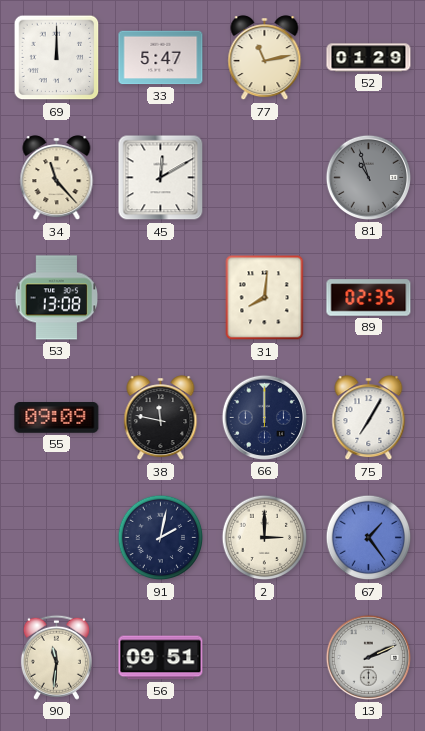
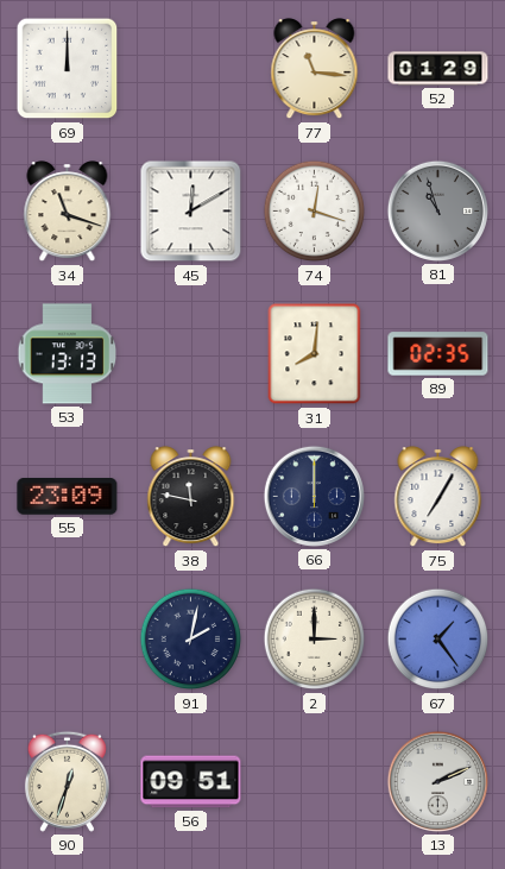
33: 5:47 -> none (161, 58)
77: 11:13 -> 11:16 (315, 69)
34: 11:23 -> 11:18 (68, 212)
74: none -> 12:18 (315, 212)
53: 13:08 -> 13:13 (68, 354)
55: 09:09 -> 23:09 (68, 497)
90: 11:31 -> 12:33 (67, 781)
